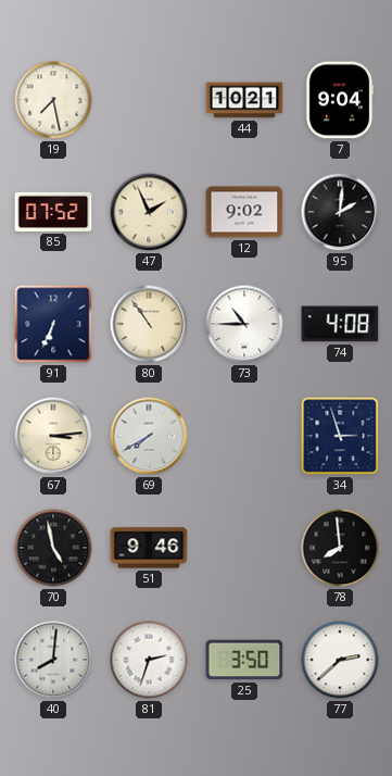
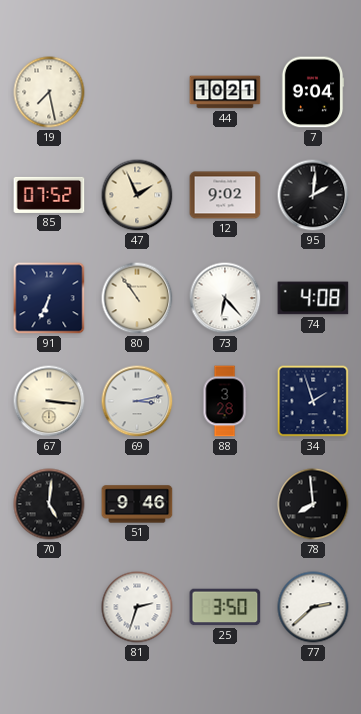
73: 10:45 -> 6:23 (225, 298)
67: 3:14 -> 3:16 (49, 401)
69: 7:40 -> 3:13 (137, 401)
88: none -> 3:28 (225, 401)
34: 2:57 -> 1:57 (313, 401)
70: 4:58 -> 5:01 (49, 504)
40: 8:01 -> none (53, 660)
